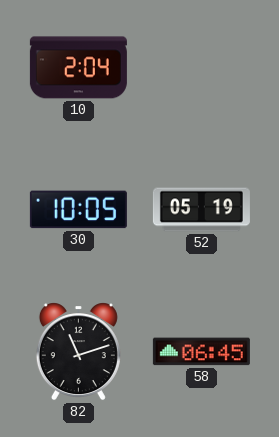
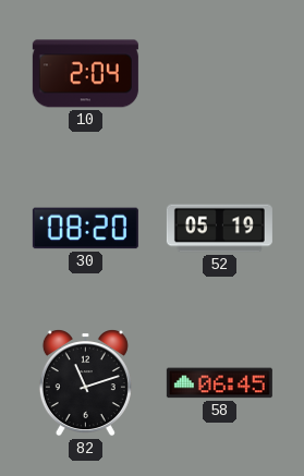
30: 10:05 -> 08:20 (85, 229)
